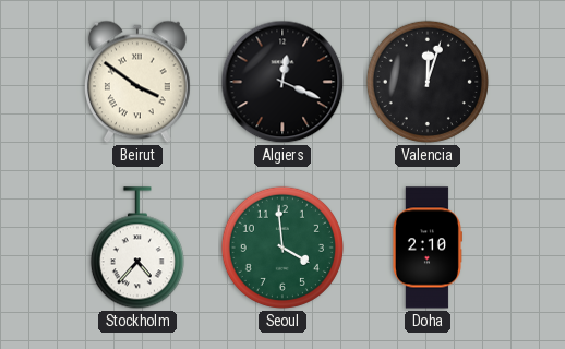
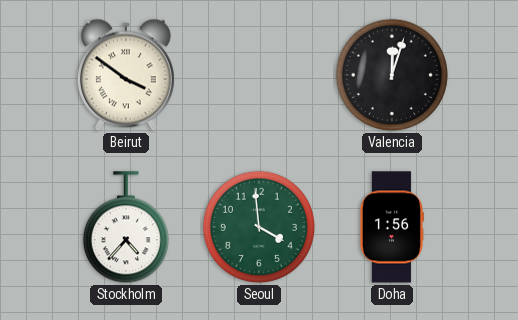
Algiers: 12:19 -> none (282, 82)
Doha: 2:10 -> 1:56 (391, 227)
